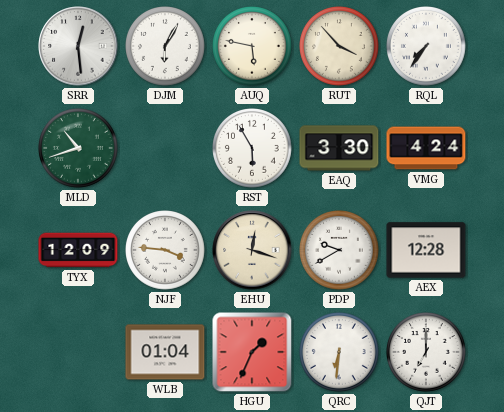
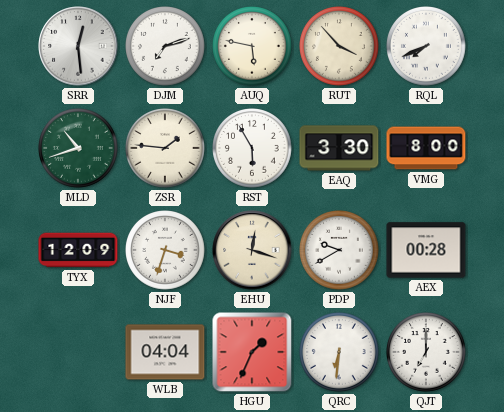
DJM: 6:05 -> 7:12 (166, 47)
RQL: 7:36 -> 7:41 (427, 47)
ZSR: none -> 1:46 (166, 149)
VMG: 4:24 -> 8:00 (426, 148)
NJF: 3:46 -> 3:33 (166, 251)
AEX: 12:28 -> 00:28 (426, 250)
WLB: 01:04 -> 04:04 (165, 352)
